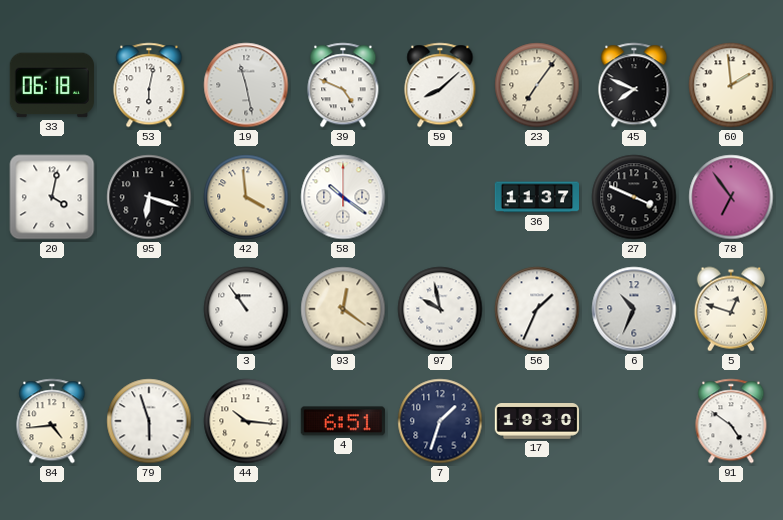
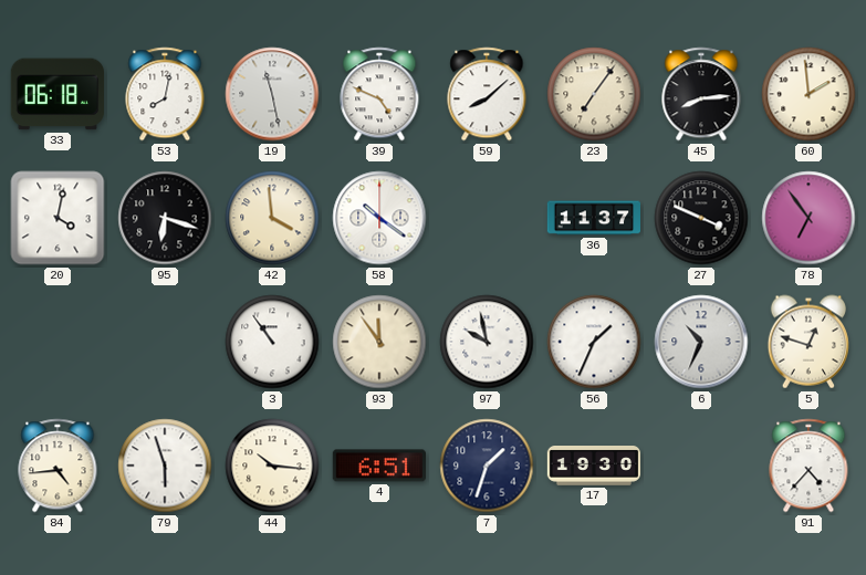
53: 6:02 -> 8:02 (165, 94)
45: 7:49 -> 8:14 (701, 94)
93: 12:21 -> 11:54 (379, 342)
91: 4:51 -> 4:37 (808, 466)
